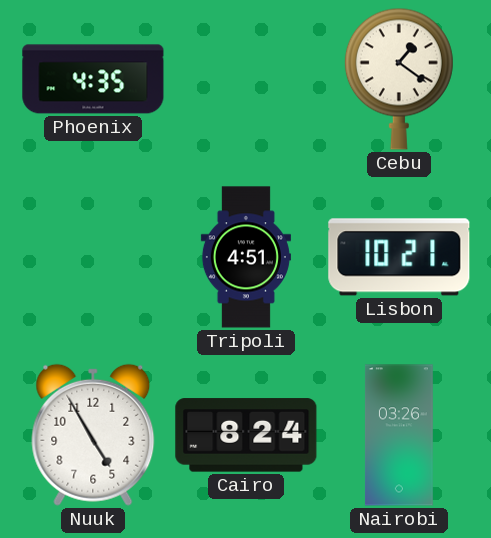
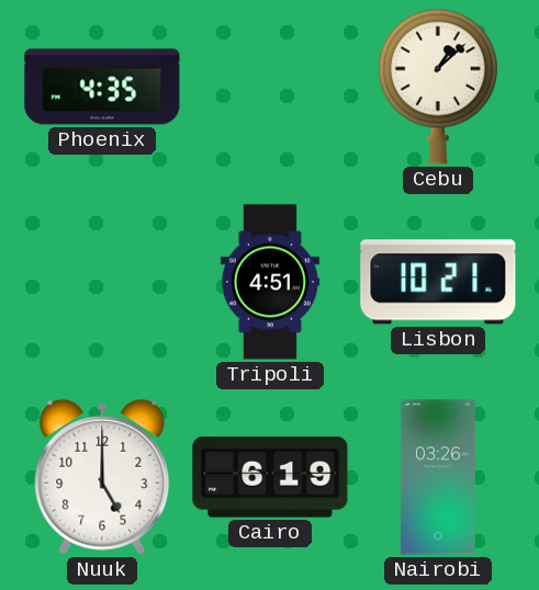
Cebu: 1:21 -> 1:08 (438, 87)
Nuuk: 4:55 -> 5:00 (102, 477)
Cairo: 8:24 -> 6:19 (270, 477)
